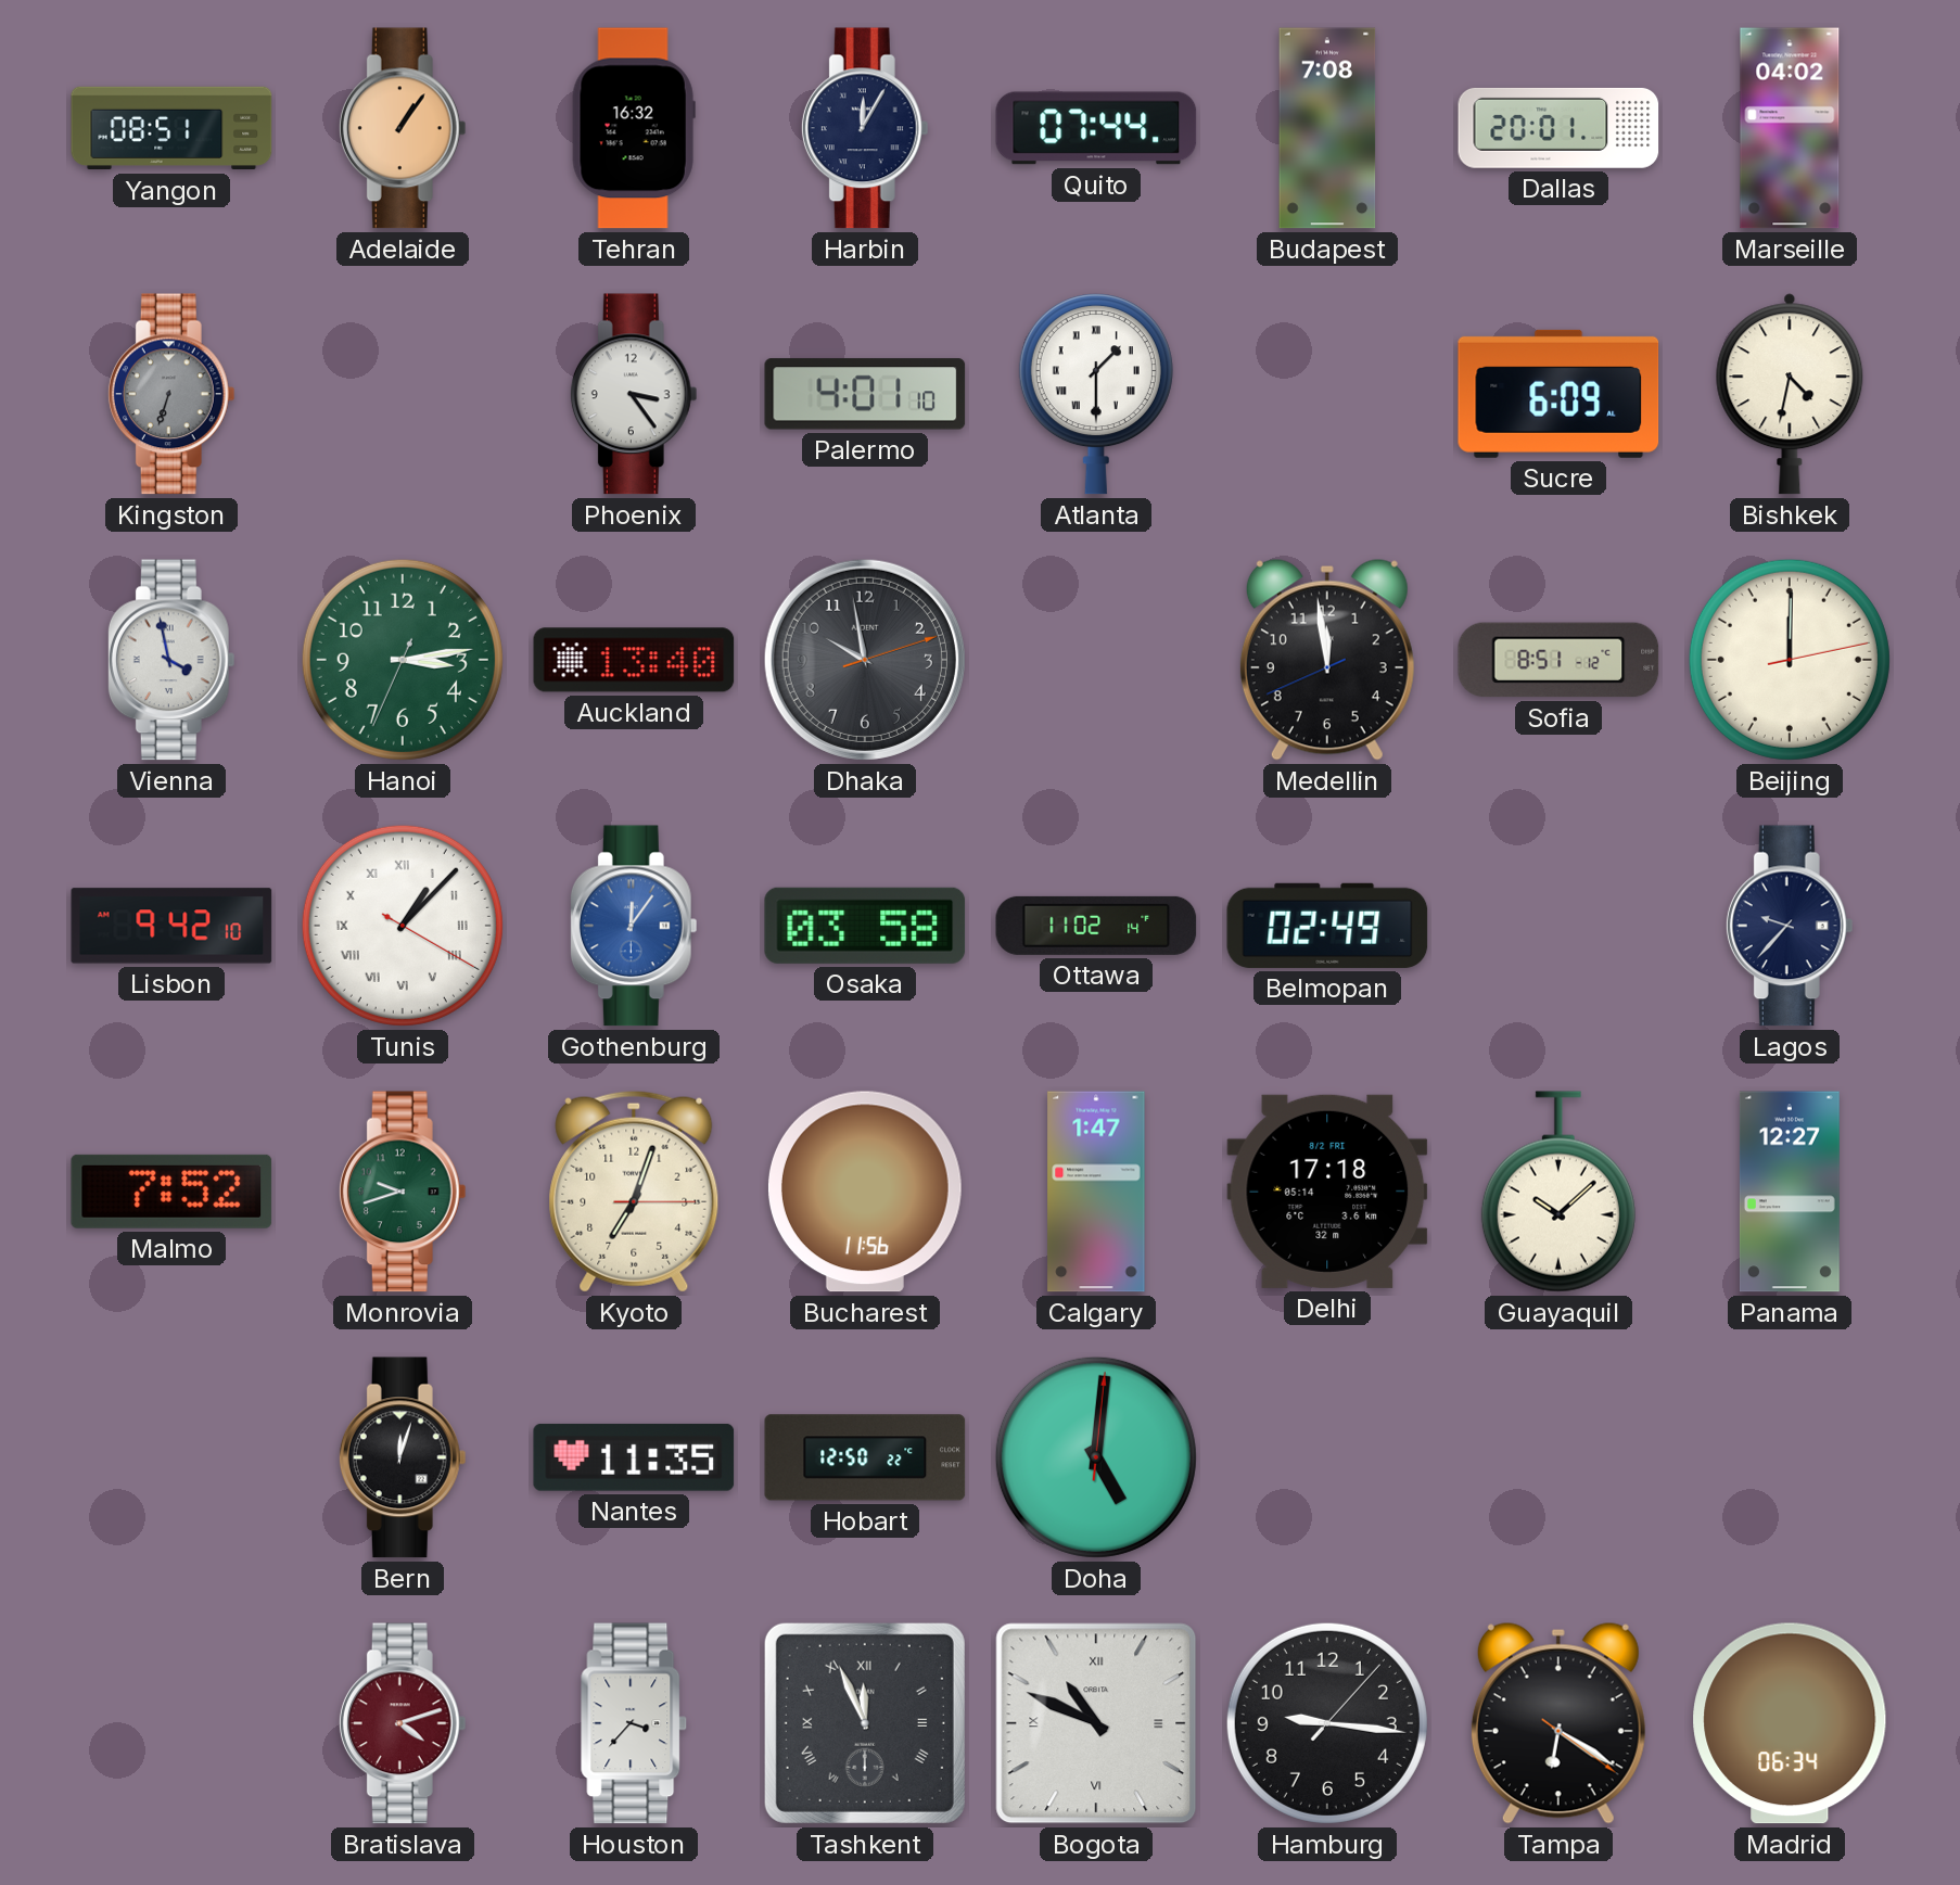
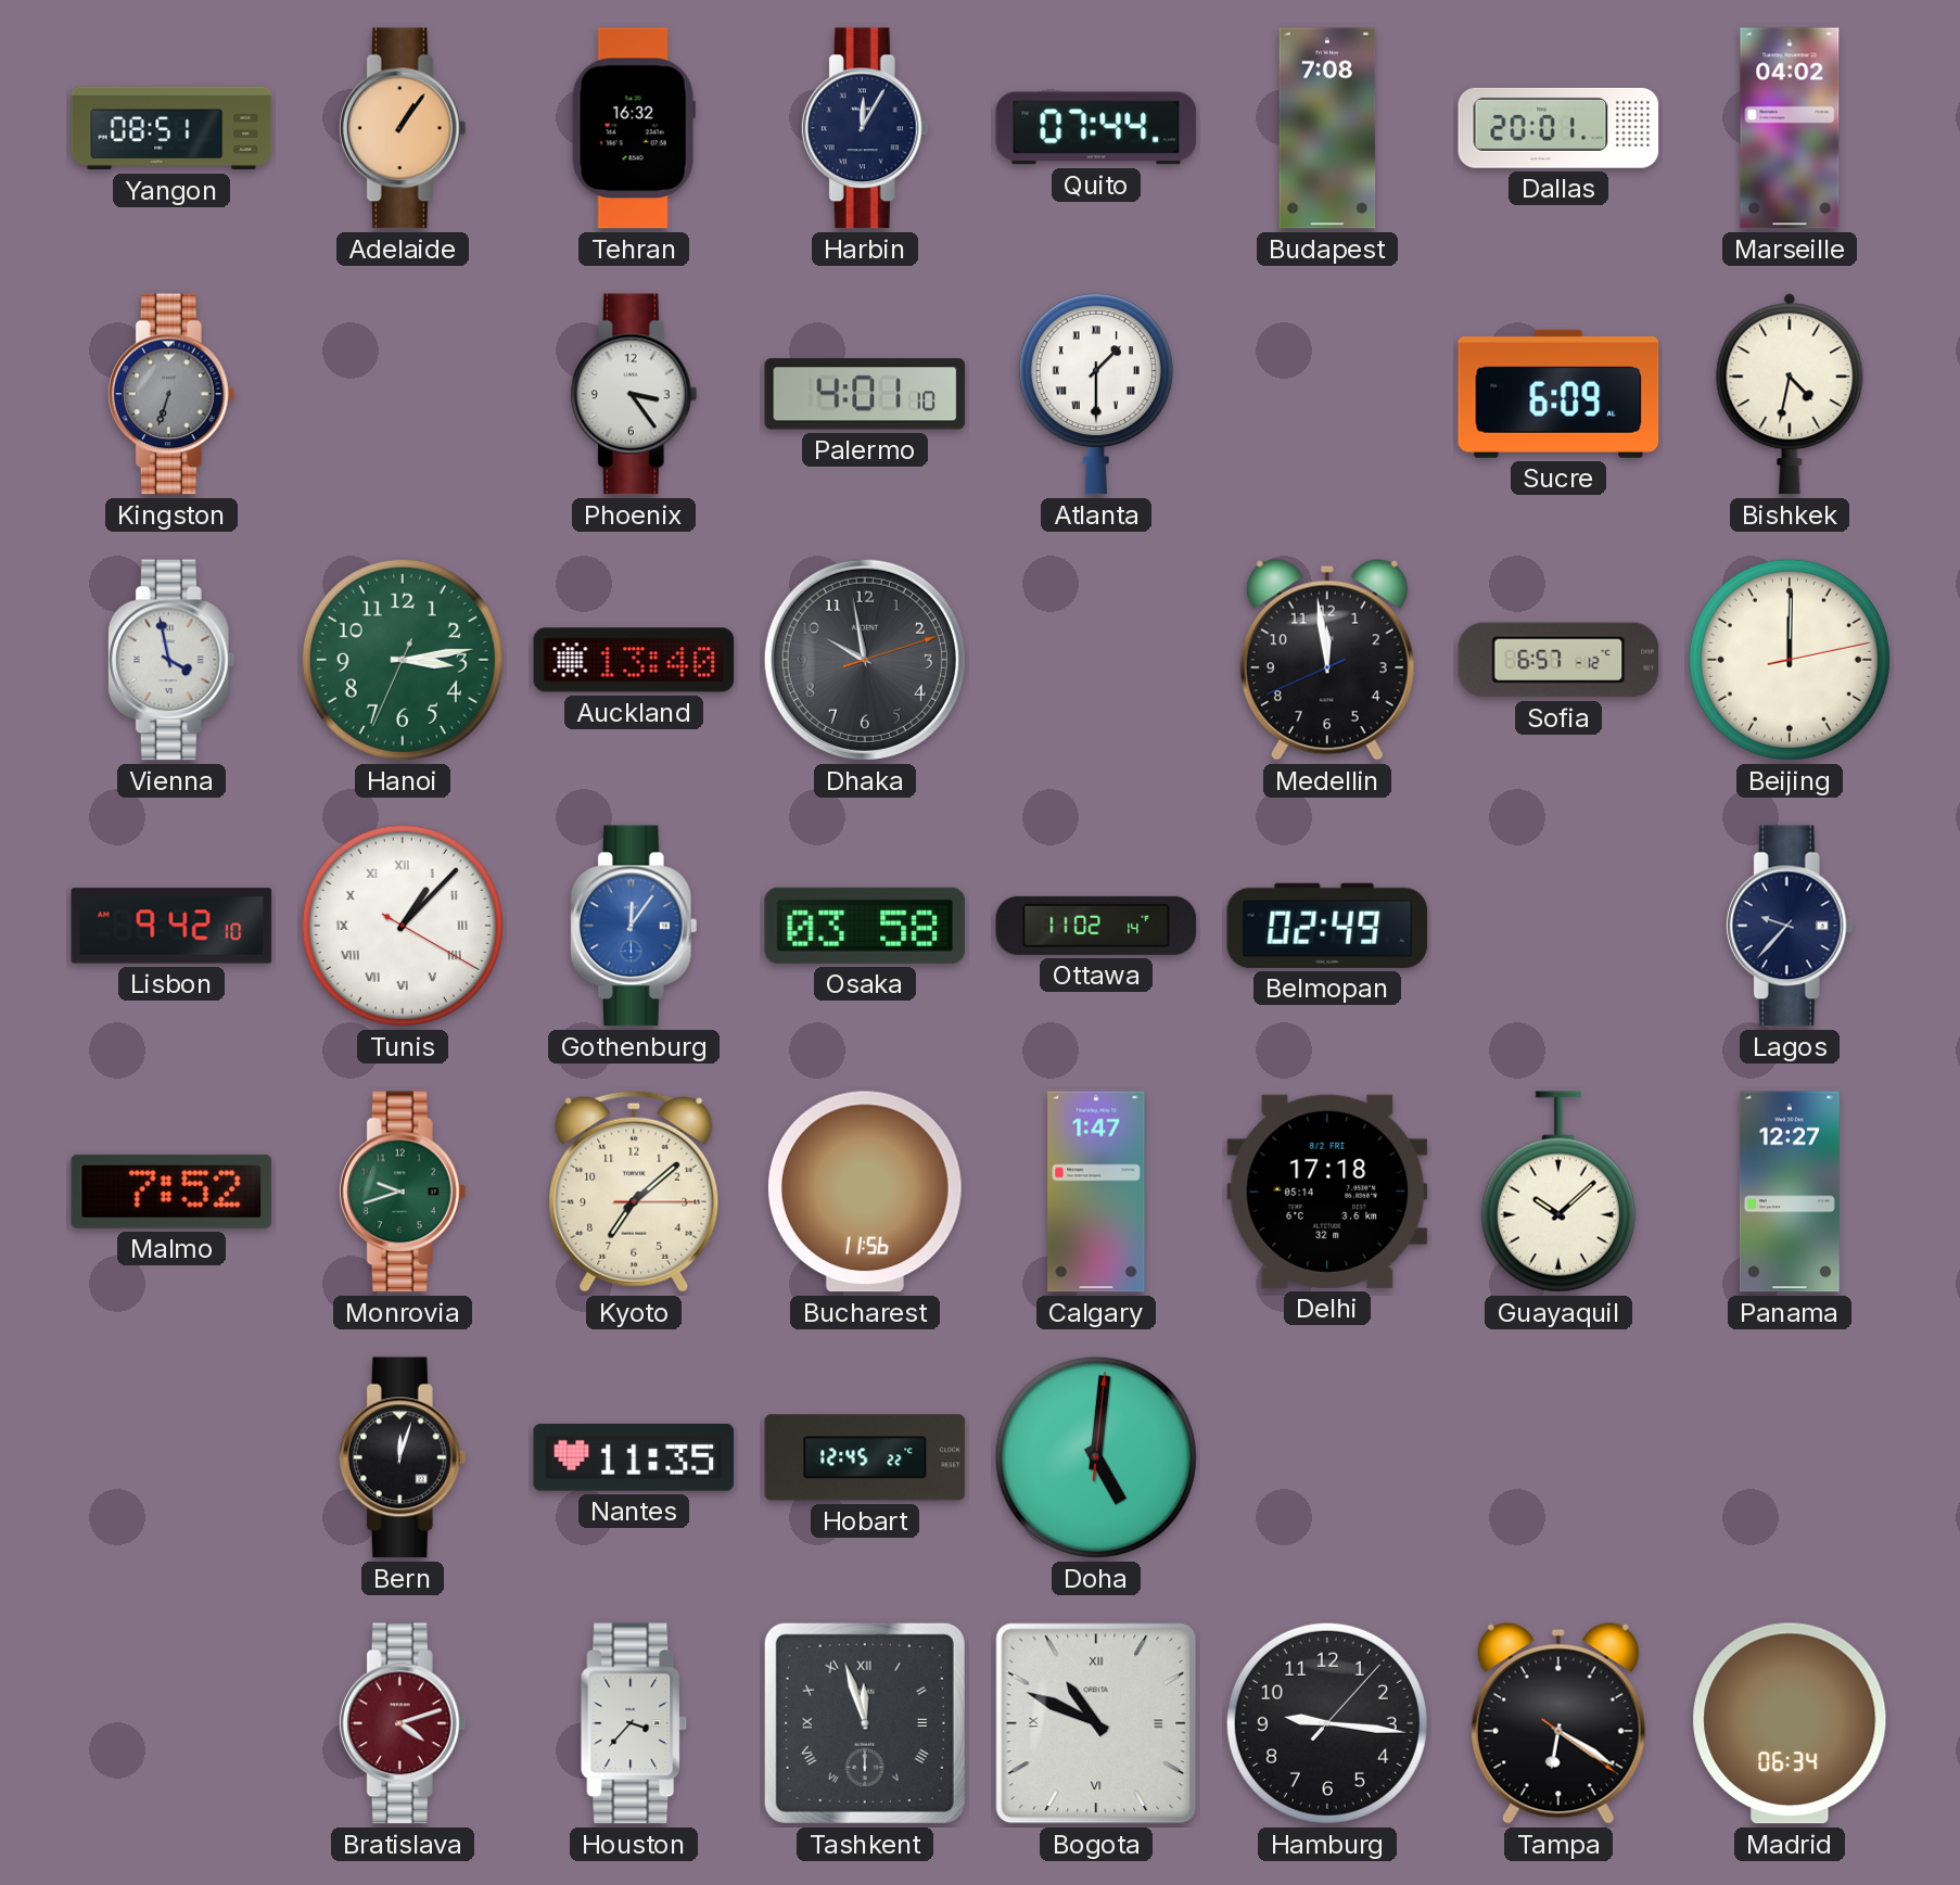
Sofia: 8:51 -> 6:57 (1558, 660)
Kyoto: 7:03 -> 7:08 (634, 1192)
Hobart: 12:50 -> 12:45 (865, 1457)
Tashkent: 11:56 -> 11:57 (865, 1723)
